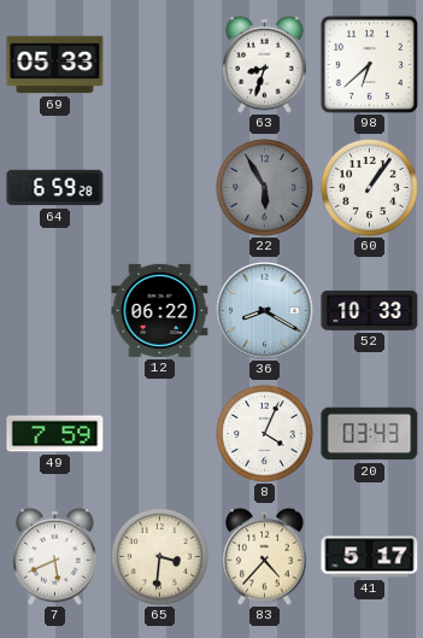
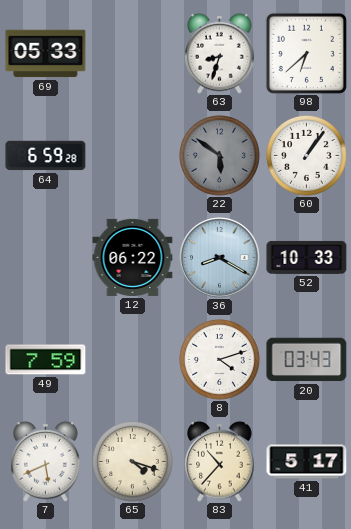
22: 5:55 -> 5:51 (220, 156)
8: 4:04 -> 4:12 (220, 360)
65: 3:31 -> 4:18 (133, 462)
83: 4:37 -> 10:37 (220, 461)
